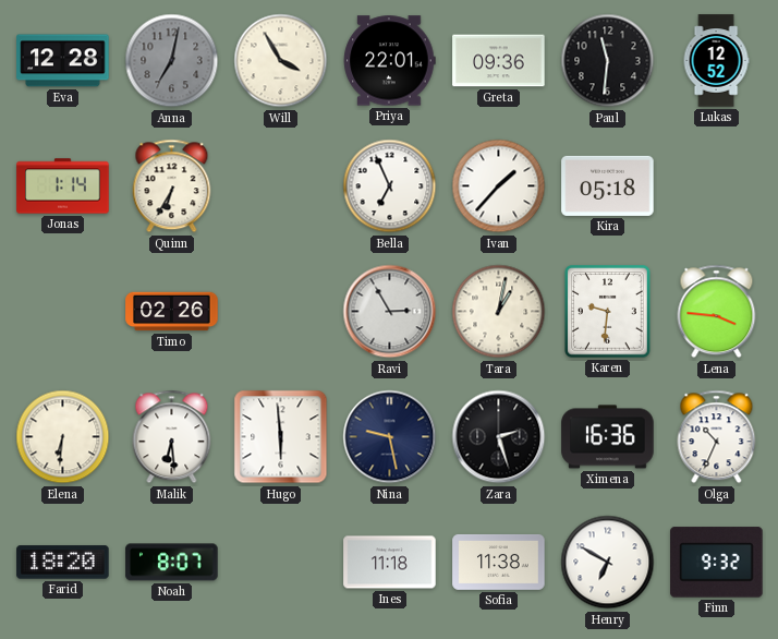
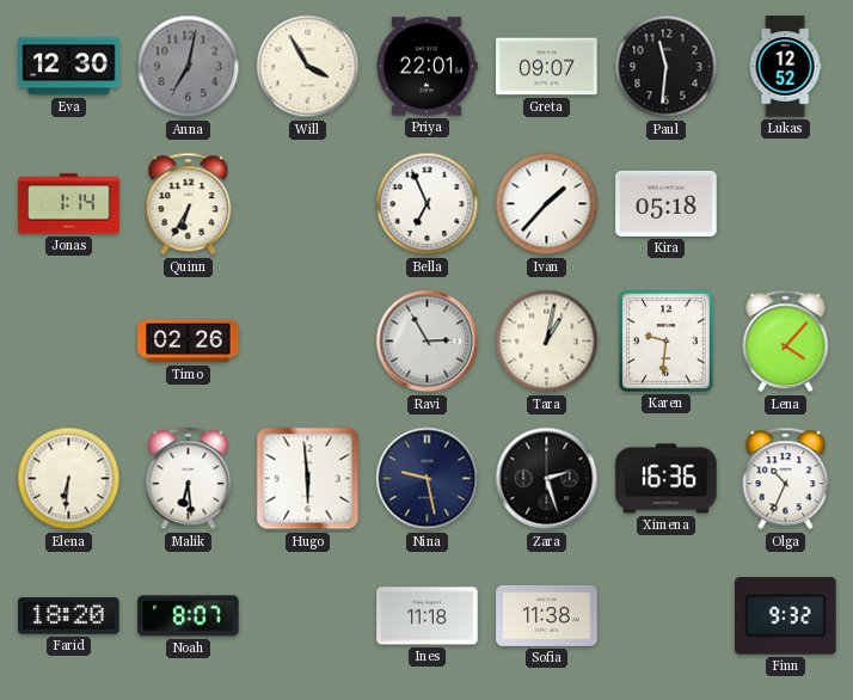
Eva: 12:28 -> 12:30 (69, 67)
Greta: 09:36 -> 09:07 (547, 67)
Lena: 3:46 -> 4:07 (786, 342)
Henry: 6:50 -> none (608, 563)
